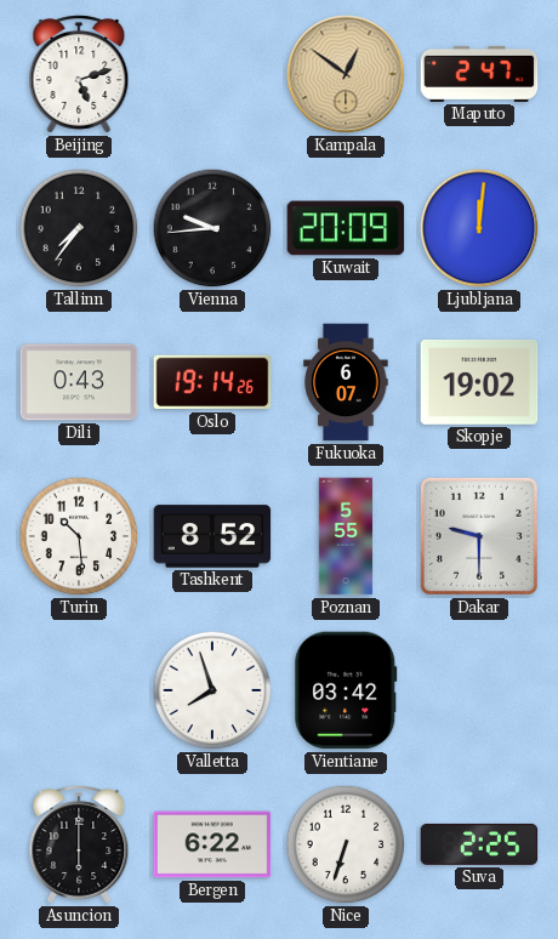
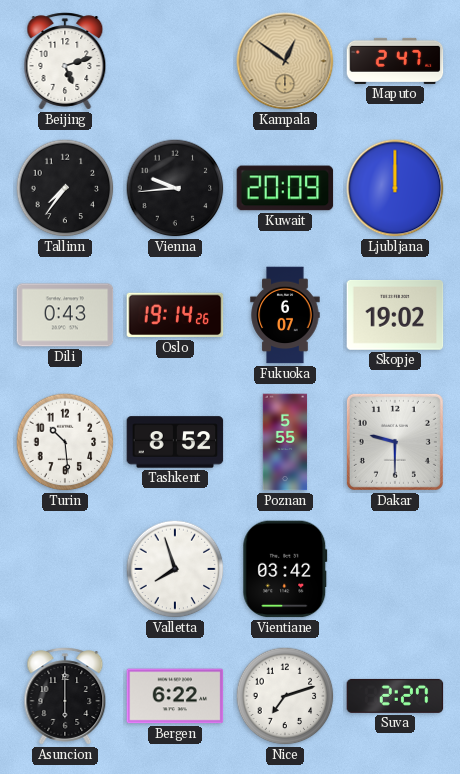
Ljubljana: 12:01 -> 12:00 (395, 188)
Nice: 6:33 -> 7:12 (285, 696)
Suva: 2:25 -> 2:27 (395, 696)
